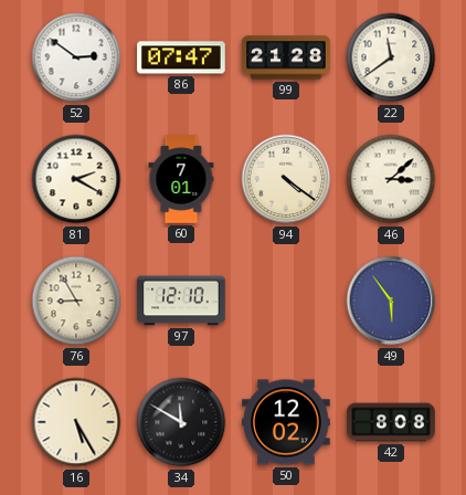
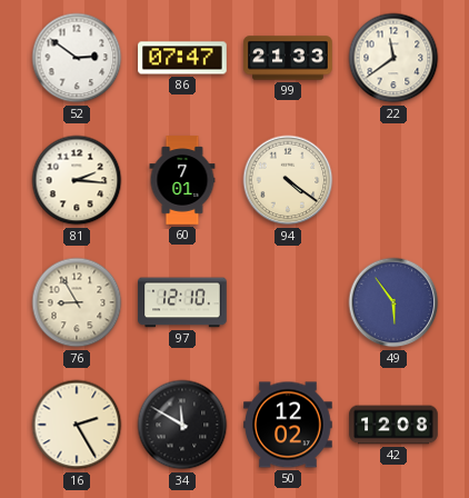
99: 21:28 -> 21:33 (288, 58)
81: 2:20 -> 2:16 (77, 180)
46: 3:08 -> none (391, 179)
16: 5:25 -> 2:25 (77, 425)
42: 8:08 -> 12:08 (393, 425)
